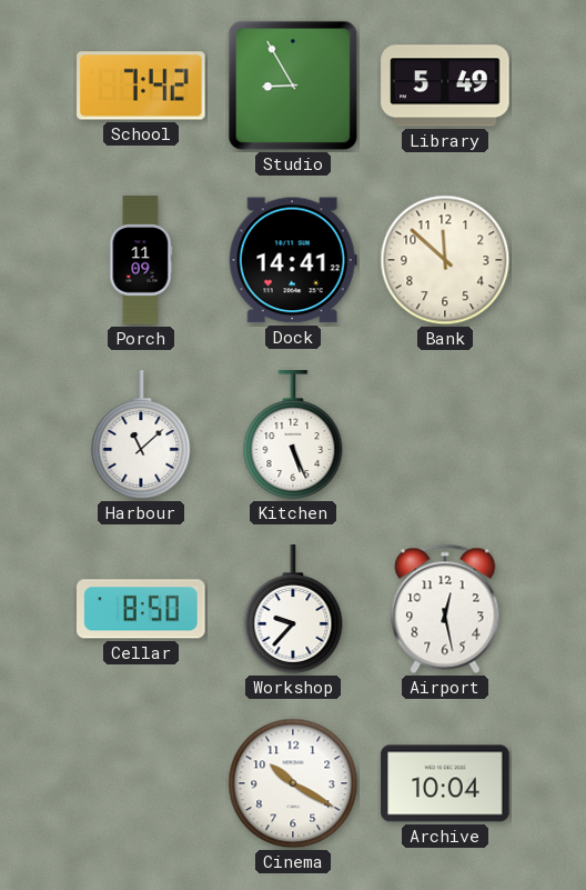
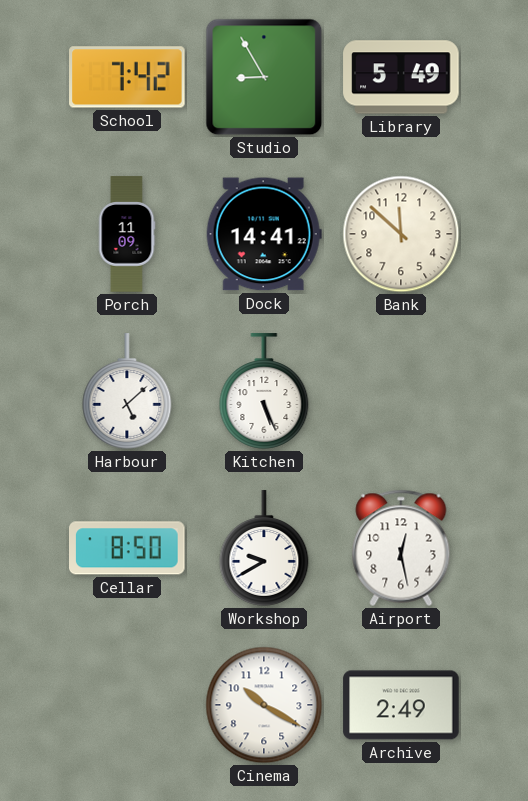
Harbour: 11:08 -> 5:08 (127, 391)
Workshop: 9:37 -> 9:40 (264, 548)
Archive: 10:04 -> 2:49 (401, 705)
